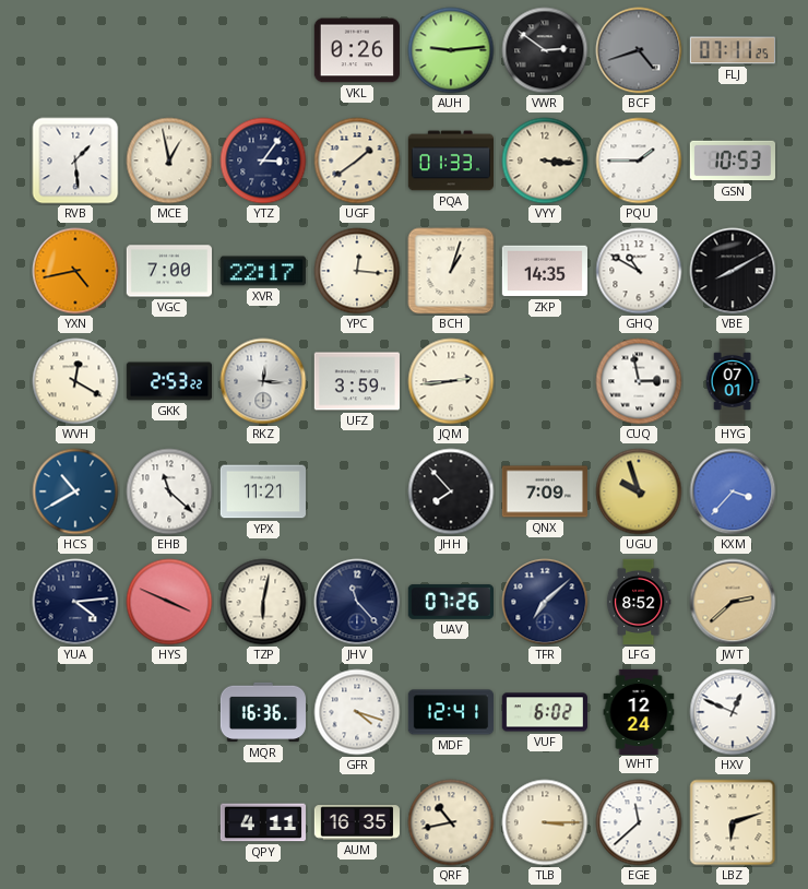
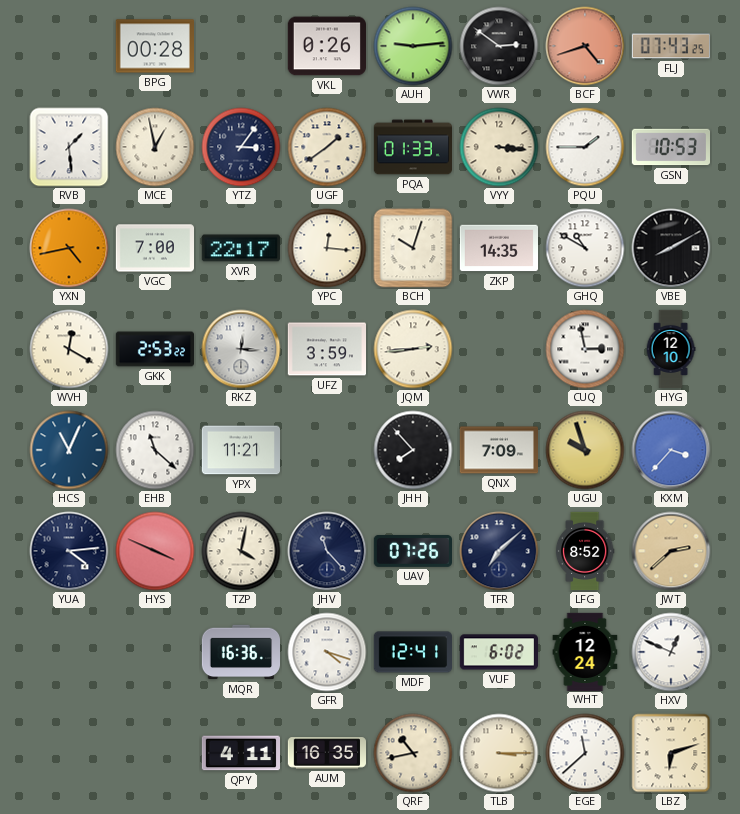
BPG: none -> 00:28 (154, 46)
BCF dial: grey -> salmon (585, 46)
FLJ: 07:11 -> 07:43 (670, 46)
BCH: 1:03 -> 10:03 (413, 248)
HYG: 07:01 -> 12:10 (671, 349)
HCS: 10:40 -> 11:04 (69, 450)
TZP: 6:02 -> 4:02 (241, 551)
